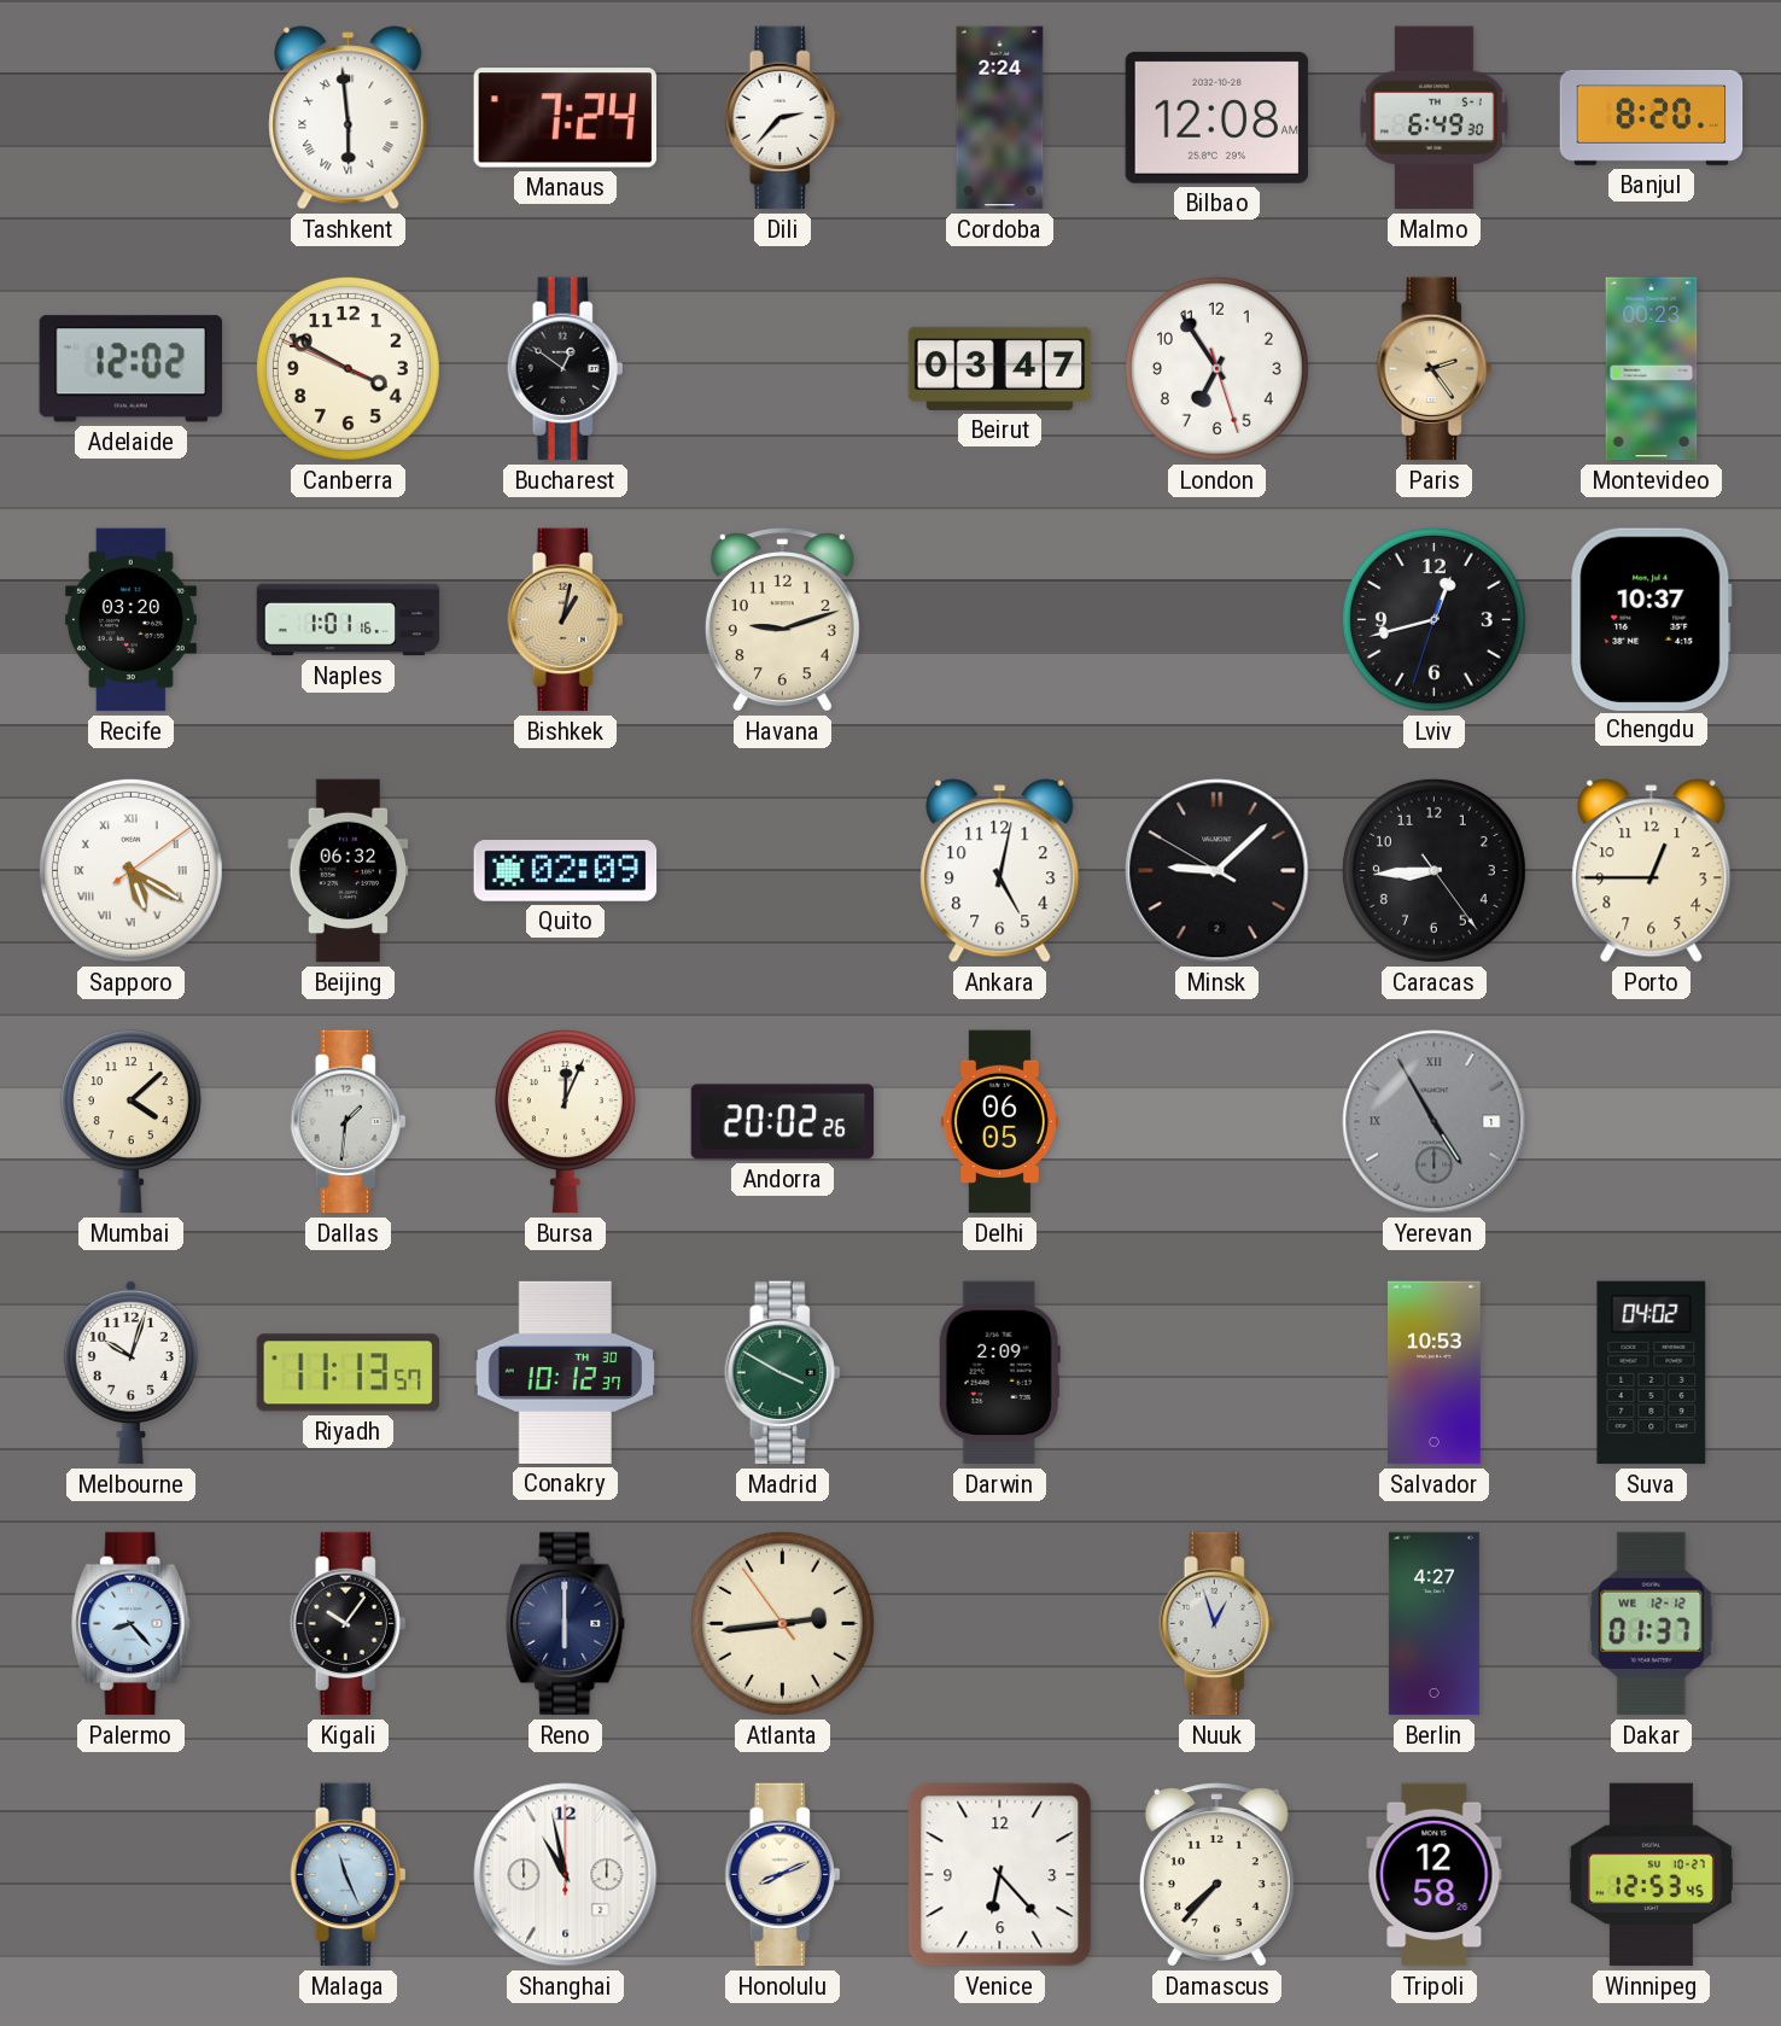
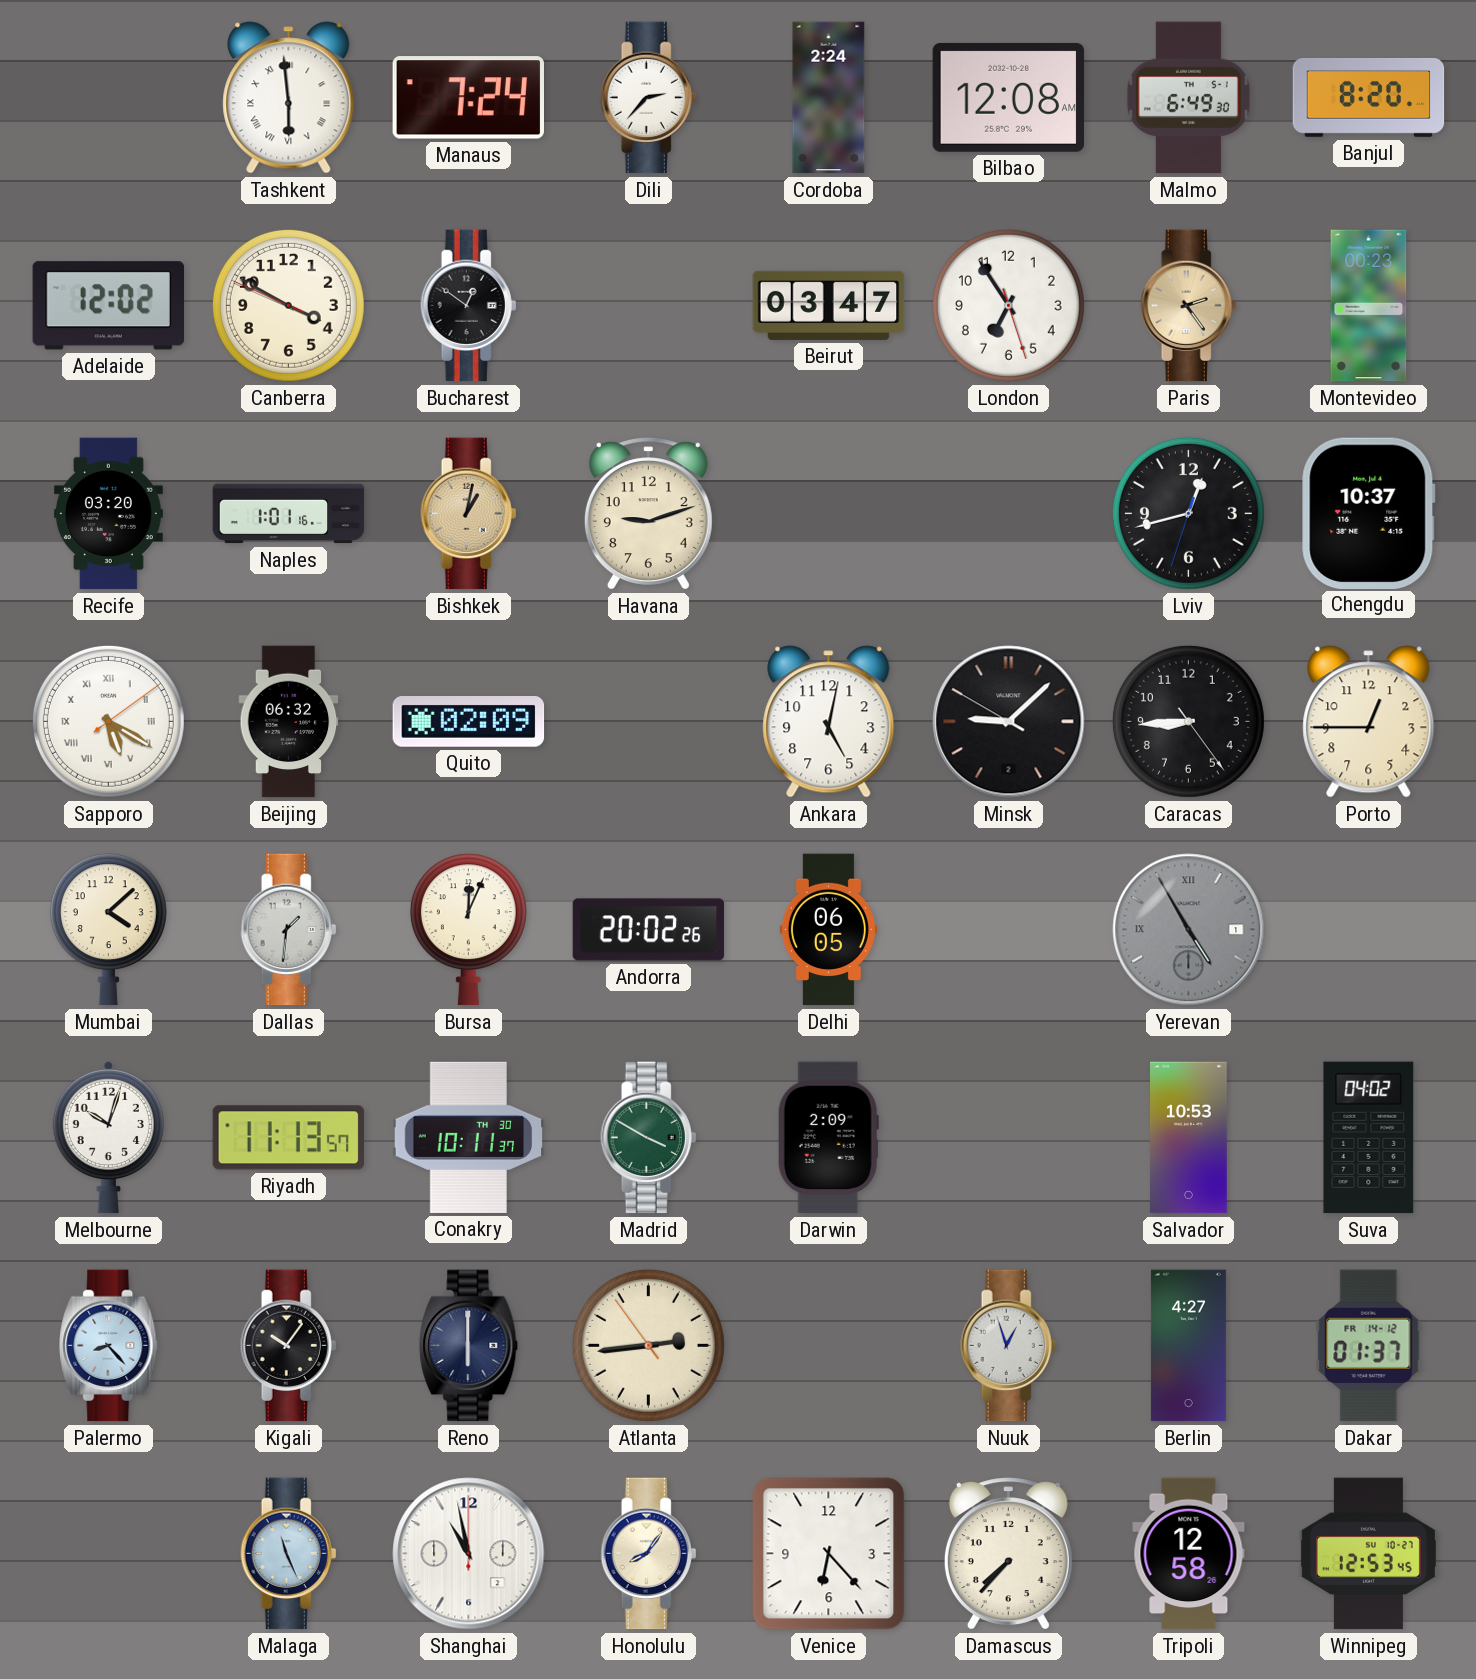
Conakry: 10:12 -> 10:11 (469, 1137)
Dakar date: WE 12-12 -> FR 14-12 (1369, 1346)
Honolulu: 8:11 -> 8:06 (649, 1554)
